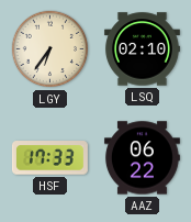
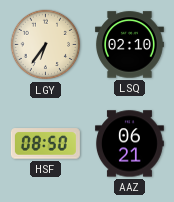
HSF: 17:33 -> 08:50 (45, 144)
AAZ: 06:22 -> 06:21 (129, 144)
